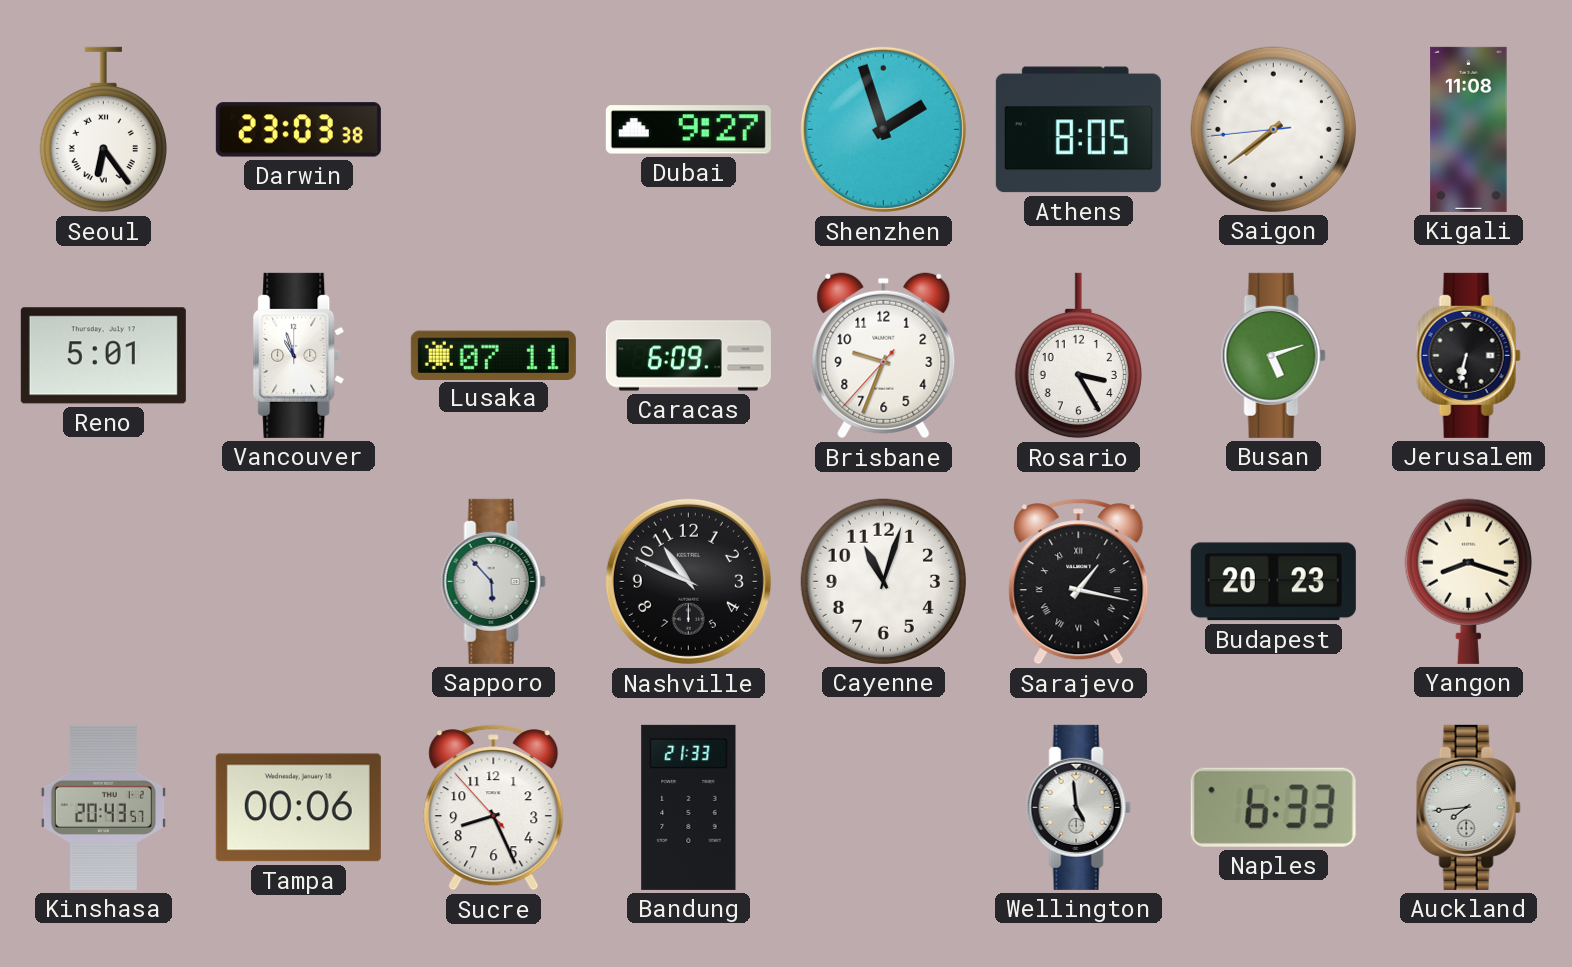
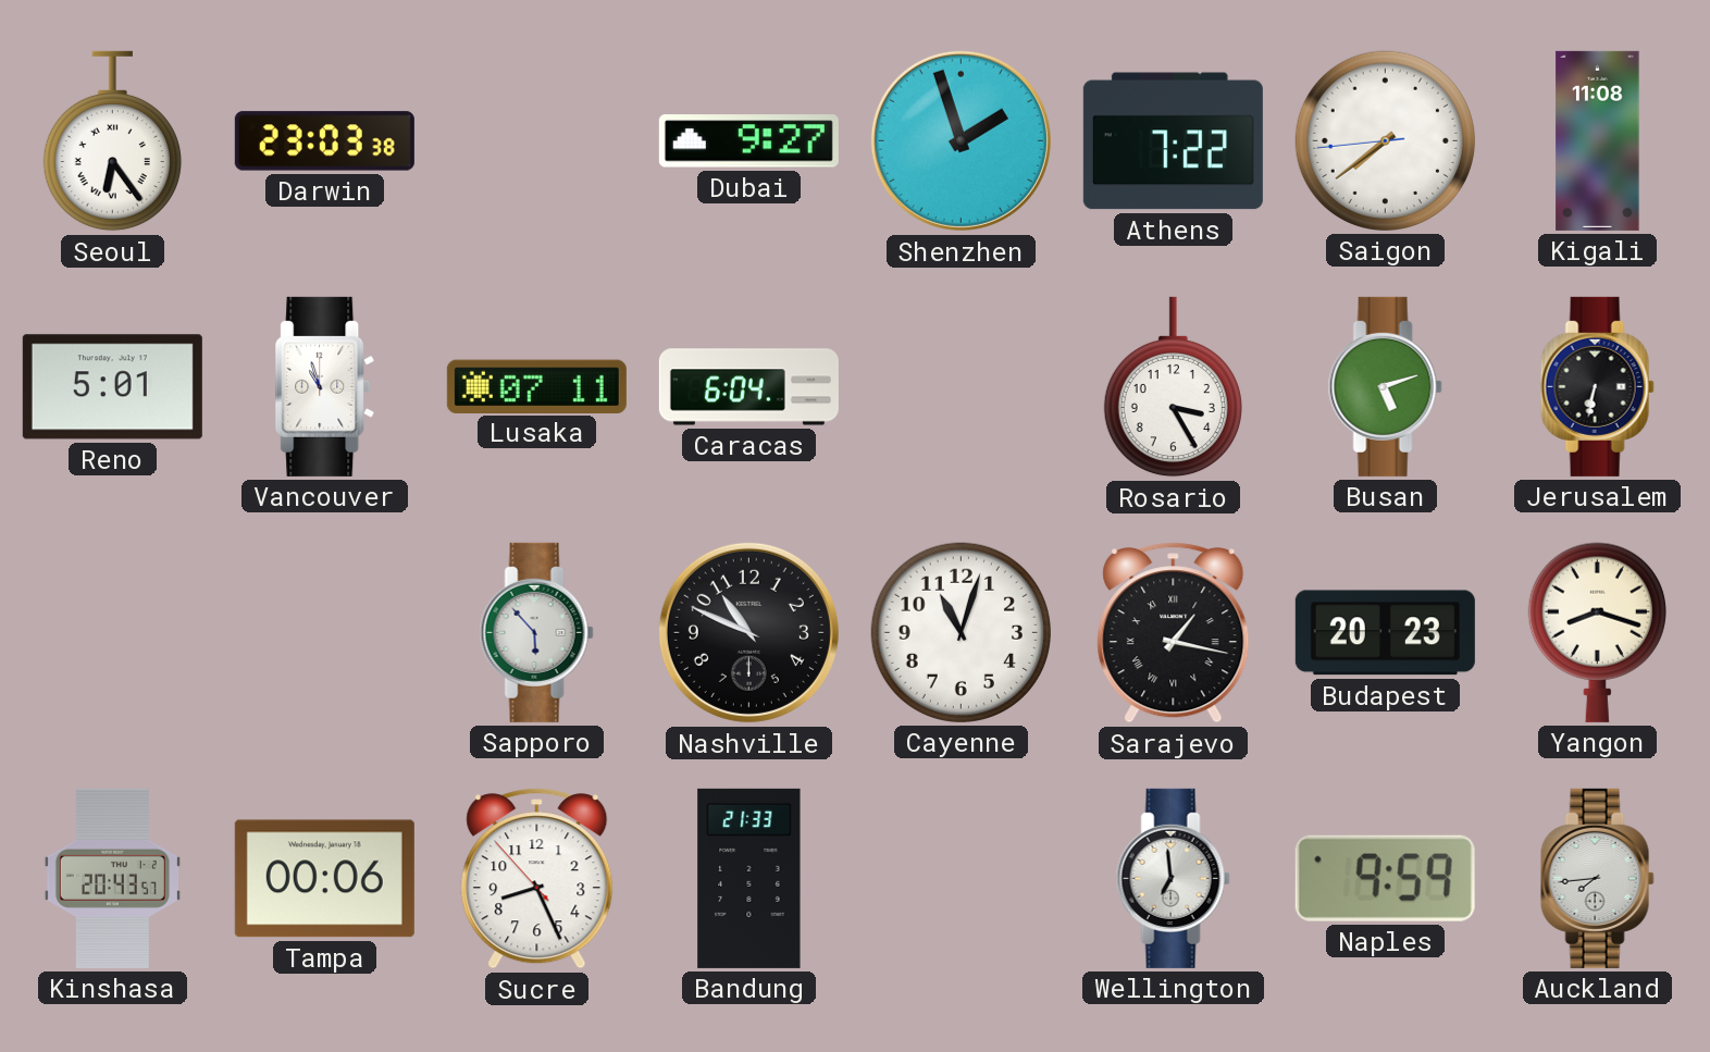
Athens: 8:05 -> 7:22 (1173, 141)
Caracas: 6:09 -> 6:04 (748, 387)
Brisbane: 9:33 -> none (884, 356)
Wellington: 4:59 -> 6:59 (1173, 878)
Naples: 6:33 -> 9:59 (1385, 878)
